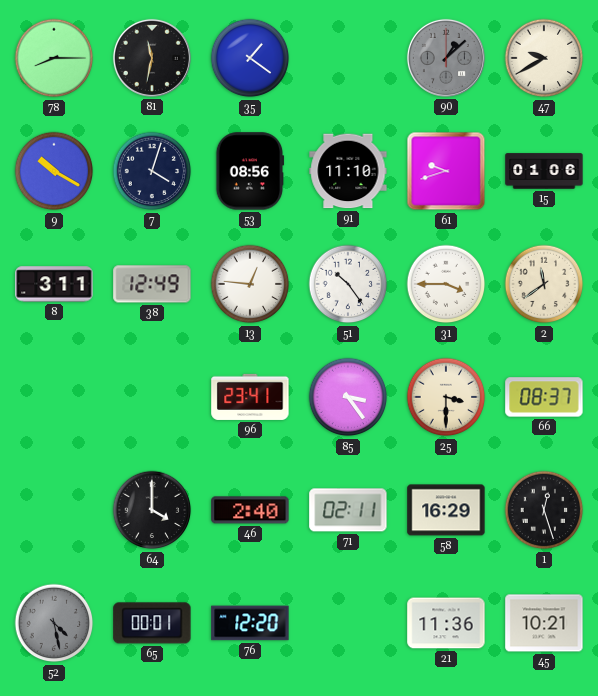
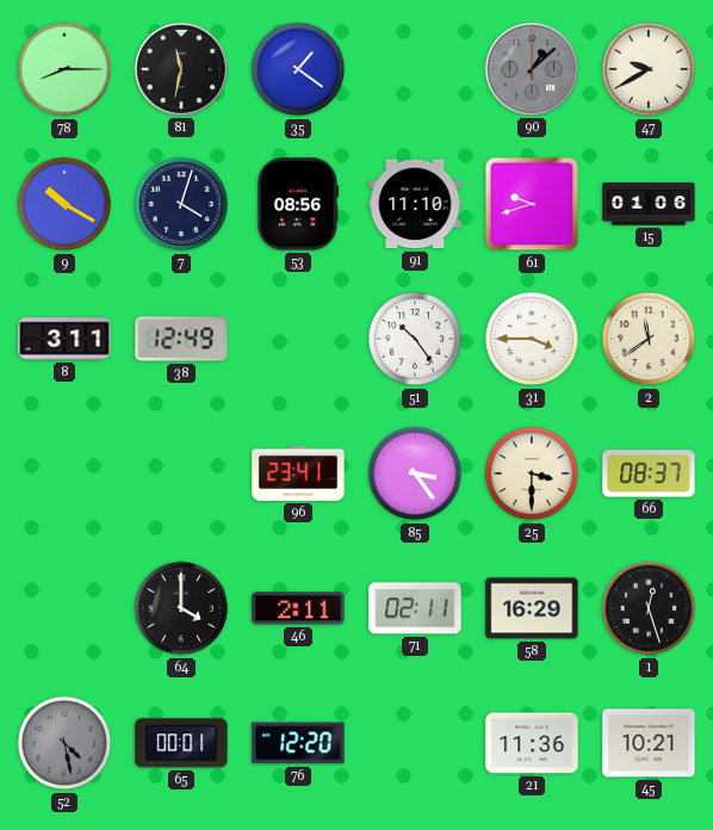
13: 12:46 -> none (250, 284)
46: 2:40 -> 2:11 (298, 608)
